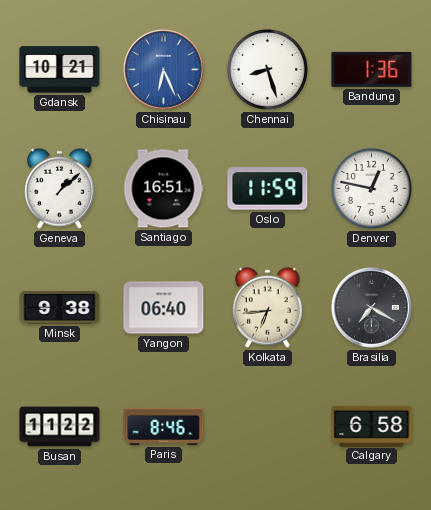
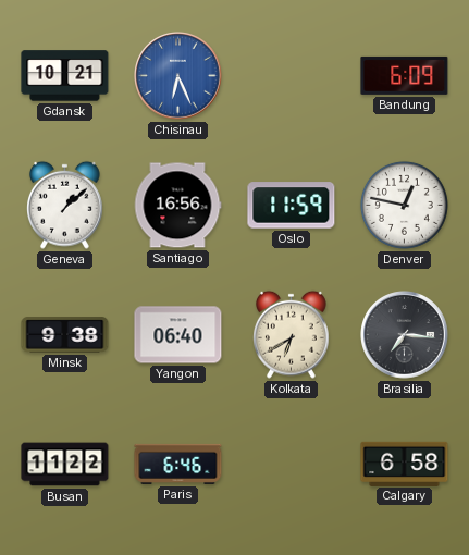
Chennai: 8:27 -> none (267, 69)
Bandung: 1:36 -> 6:09 (405, 75)
Santiago: 16:51 -> 16:56 (177, 206)
Kolkata: 6:44 -> 6:40 (292, 334)
Brasilia: 7:20 -> 7:16 (405, 335)
Paris: 8:46 -> 6:46 (178, 464)
